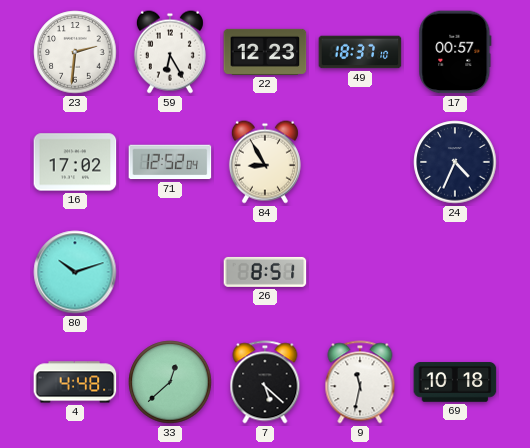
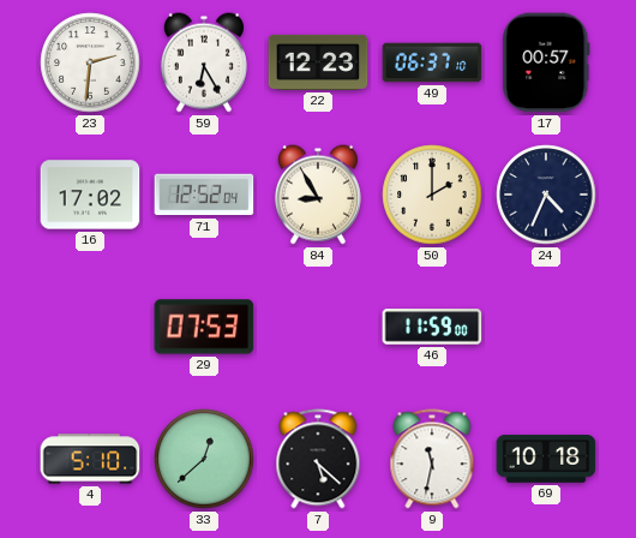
49: 18:37 -> 06:37 (432, 62)
50: none -> 2:00 (432, 195)
80: 10:12 -> none (75, 272)
29: none -> 07:53 (204, 327)
26: 8:51 -> none (265, 272)
46: none -> 11:59 (432, 327)
4: 4:48 -> 5:10 (90, 459)
